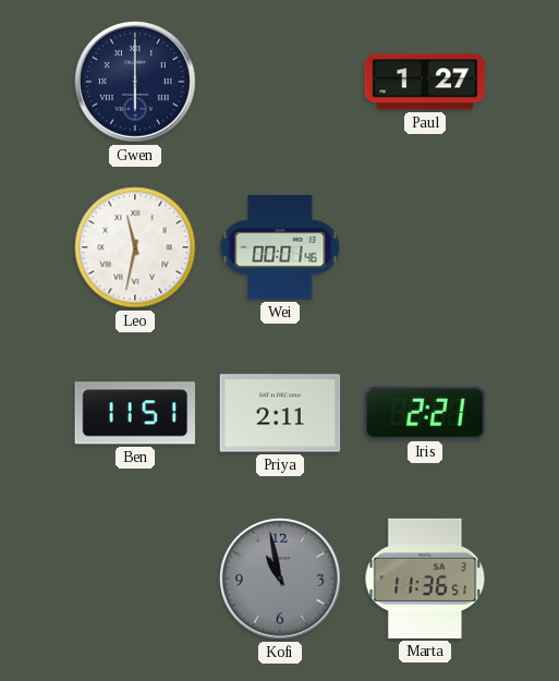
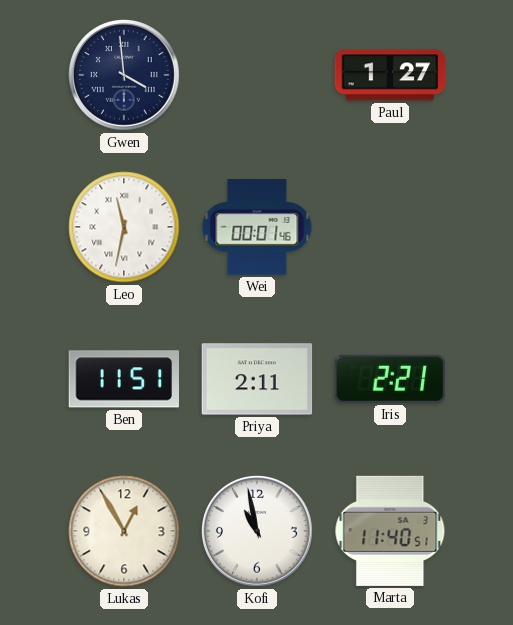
Gwen: 6:00 -> 3:59 (125, 76)
Lukas: none -> 12:55 (124, 531)
Kofi dial: grey -> white (258, 532)
Marta: 11:36 -> 11:40 (390, 531)
